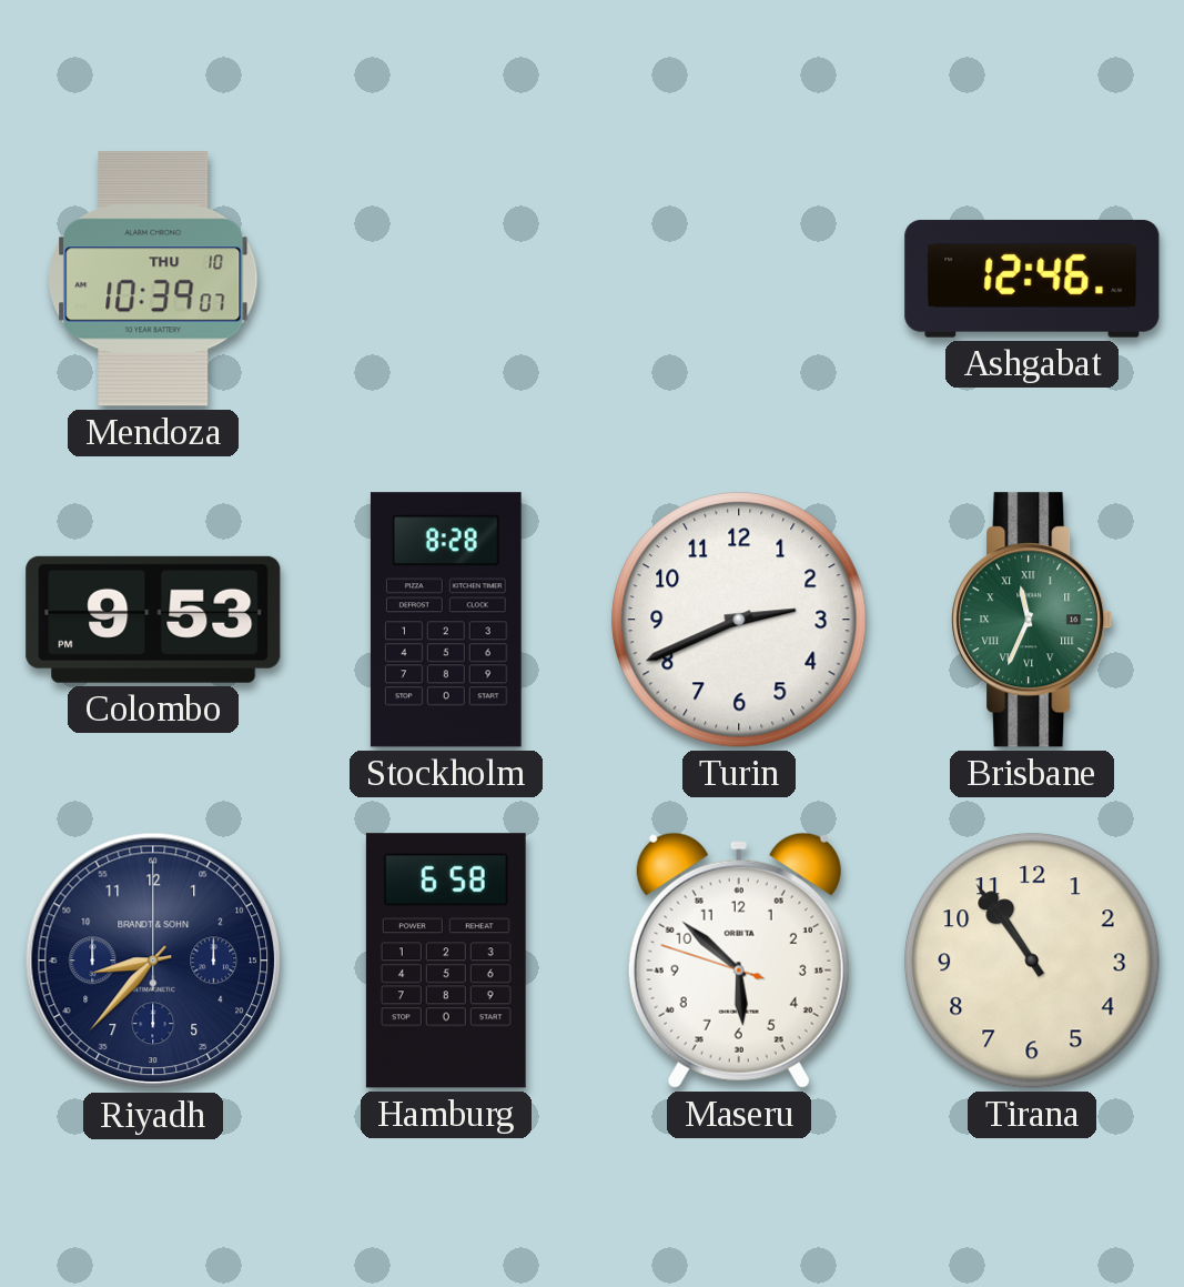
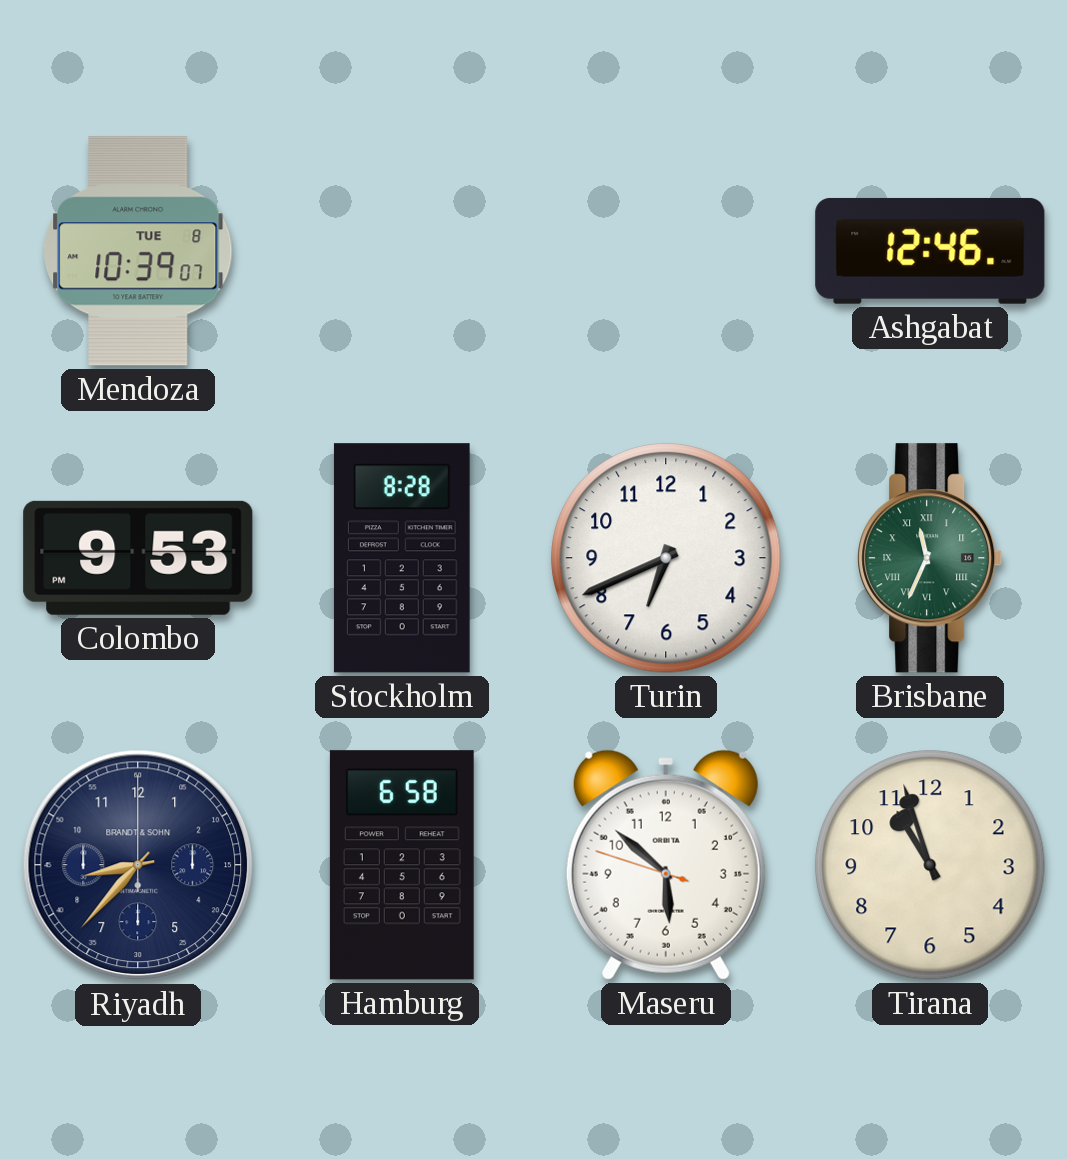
Mendoza date: THU 10 -> TUE 8 (138, 251)
Turin: 2:41 -> 6:41 (666, 558)
Tirana: 10:54 -> 10:57 (930, 865)
